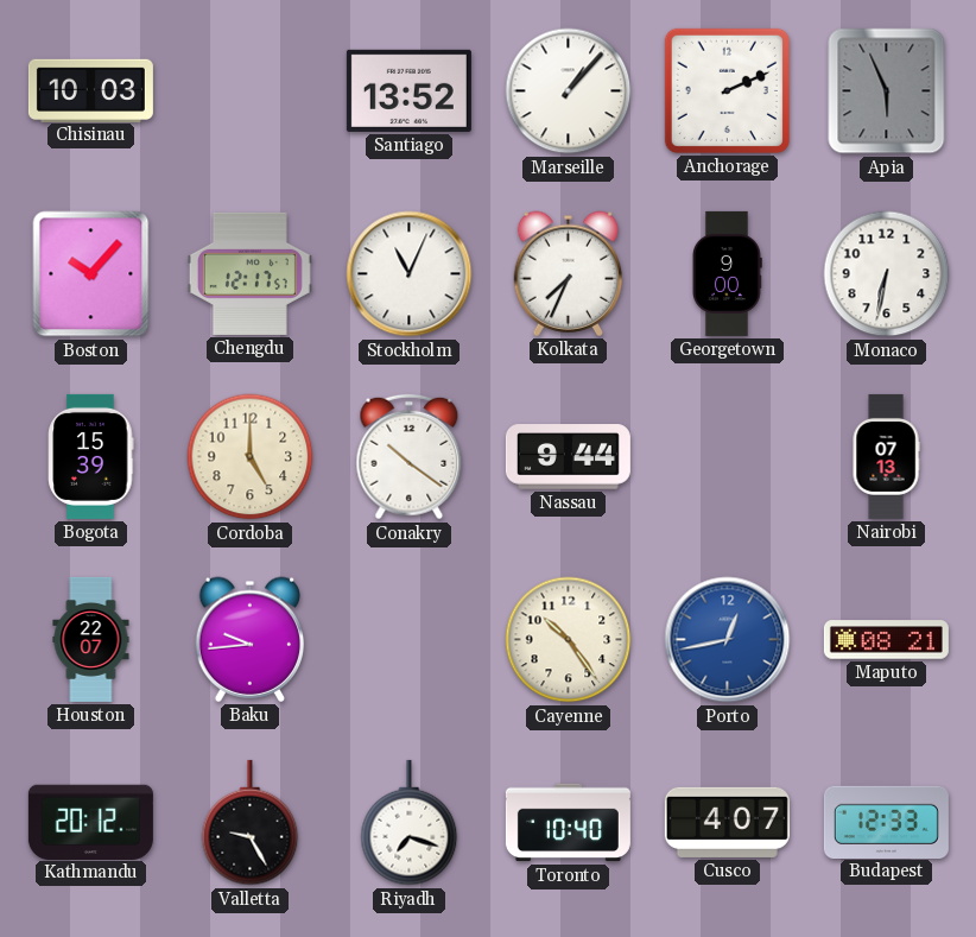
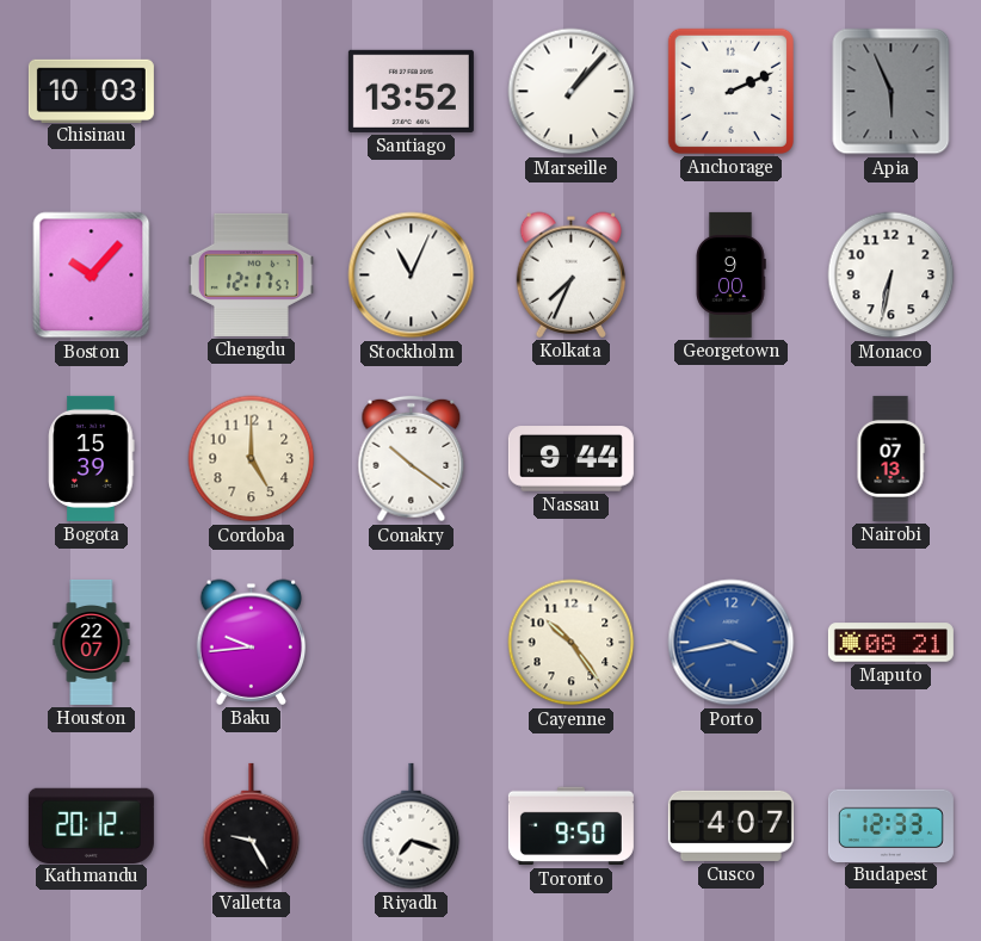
Porto: 12:43 -> 3:43 (732, 643)
Toronto: 10:40 -> 9:50 (570, 827)
